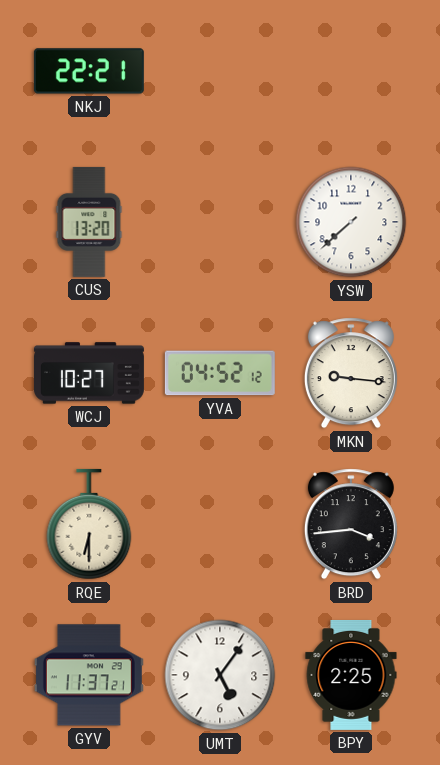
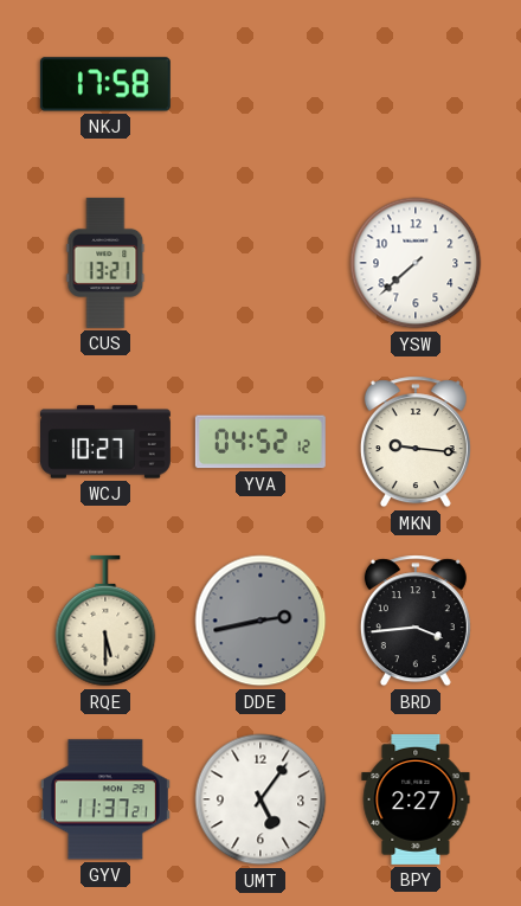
NKJ: 22:21 -> 17:58 (105, 84)
CUS: 13:20 -> 13:21 (105, 263)
RQE: 6:30 -> 5:30 (105, 621)
DDE: none -> 2:43 (260, 621)
BPY: 2:25 -> 2:27 (416, 799)
